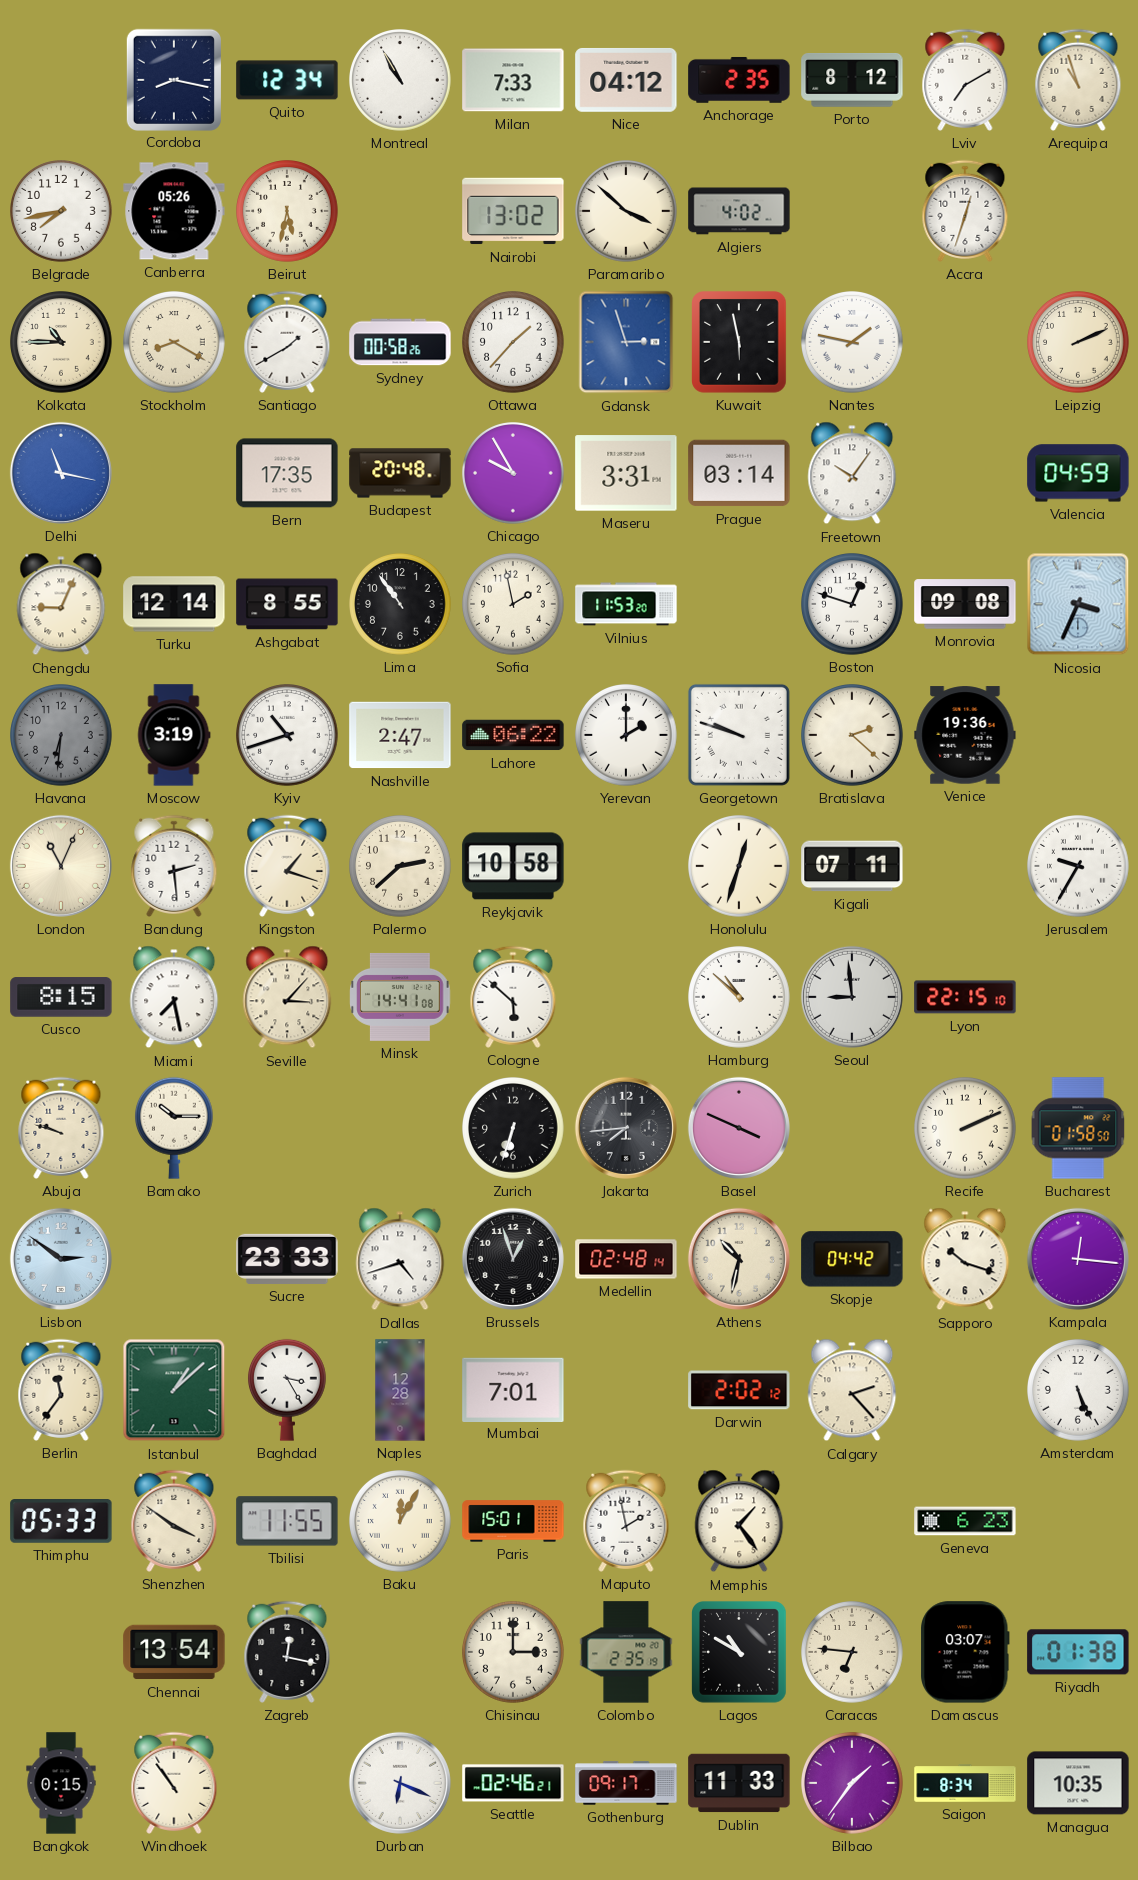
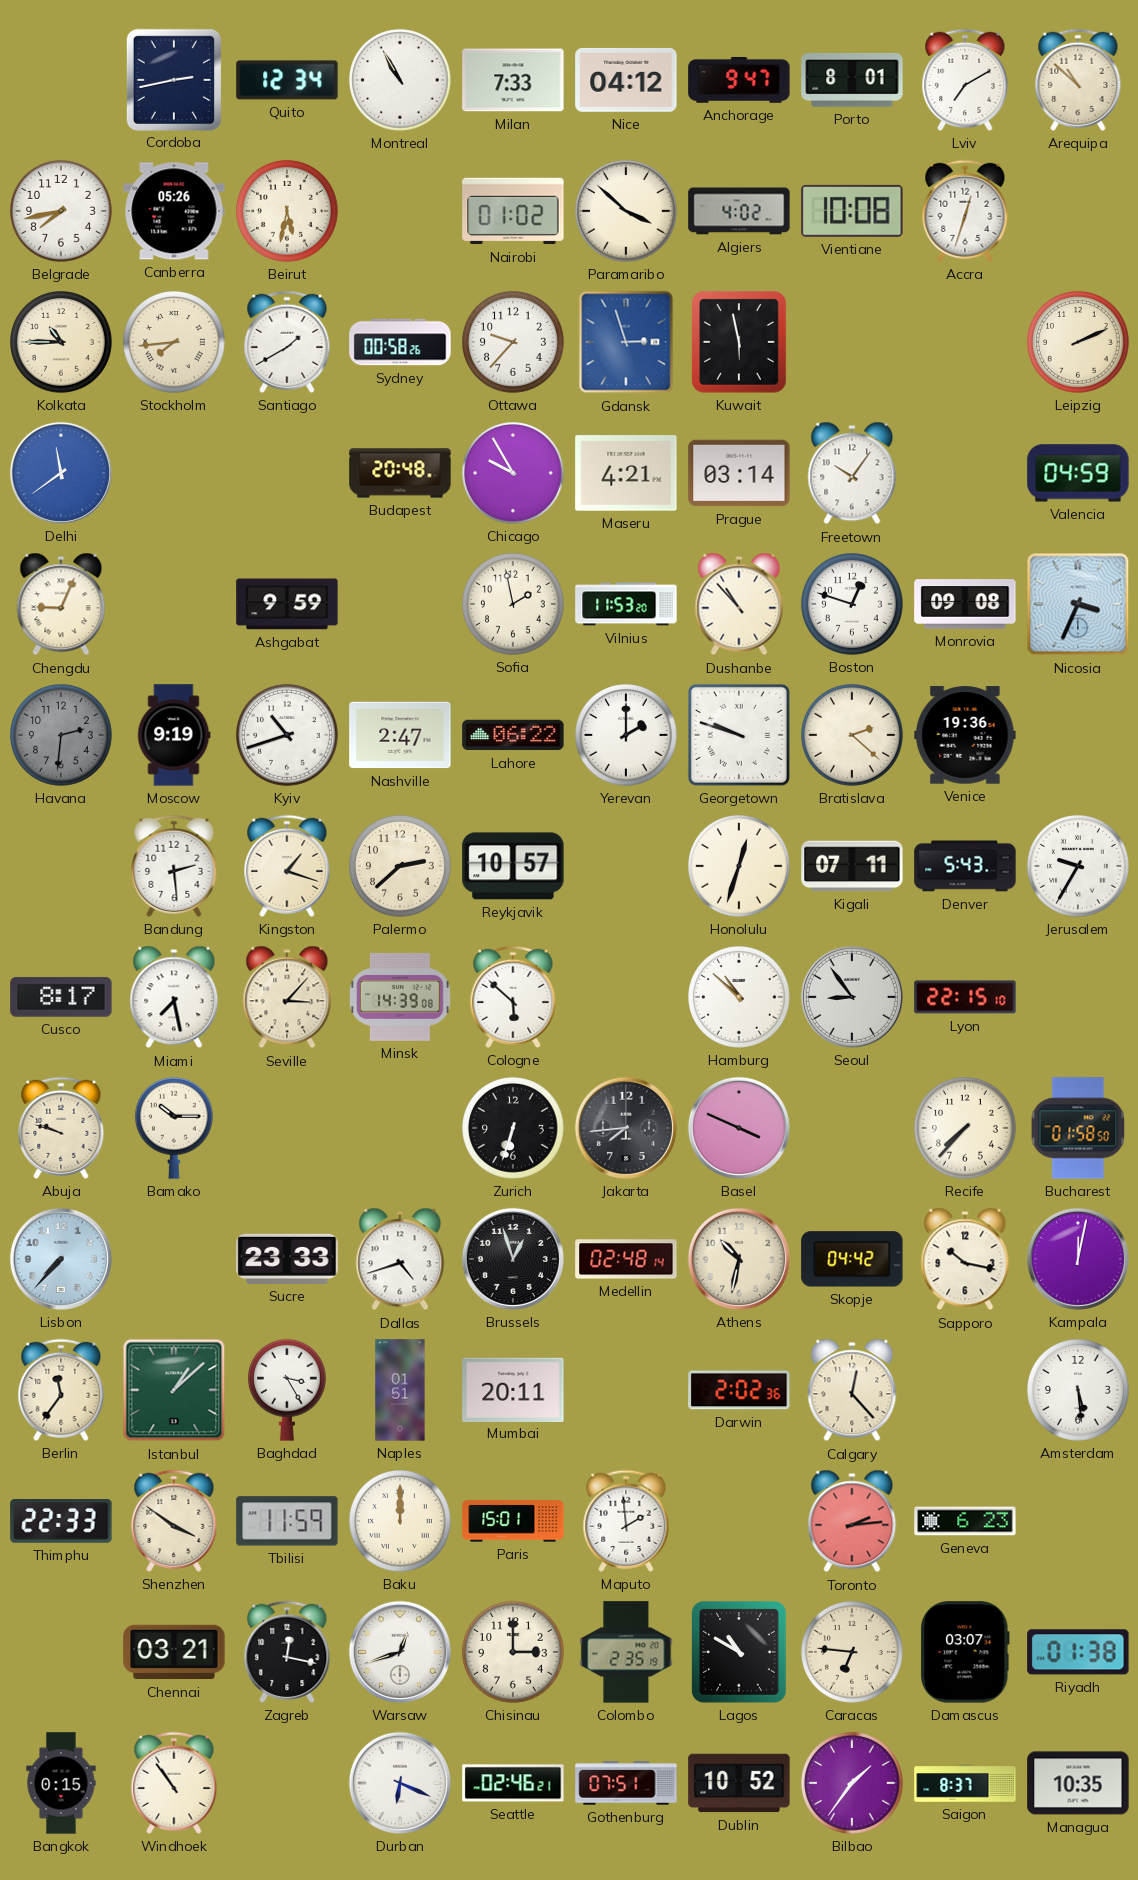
Cordoba: 8:17 -> 2:43 (174, 79)
Anchorage: 2:35 -> 9:47 (739, 80)
Porto: 8:12 -> 8:01 (852, 81)
Arequipa: 10:57 -> 10:52 (1078, 80)
Nairobi: 13:02 -> 01:02 (513, 211)
Vientiane: none -> 10:08 (852, 211)
Stockholm: 8:20 -> 7:44 (175, 343)
Ottawa: 1:37 -> 9:37 (514, 343)
Nantes: 1:47 -> none (853, 343)
Delhi: 11:17 -> 11:39 (61, 473)
Bern: 17:35 -> none (287, 473)
Maseru: 3:31 -> 4:21 (626, 473)
Turku: 12:14 -> none (174, 604)
Ashgabat: 8:55 -> 9:59 (287, 604)
Lima: 10:54 -> none (401, 605)
Dushanbe: none -> 10:53 (739, 604)
Havana: 6:31 -> 2:31 (62, 736)
Moscow: 3:19 -> 9:19 (174, 735)
London: 11:04 -> none (61, 866)
Reykjavik: 10:58 -> 10:57 (513, 866)
Denver: none -> 5:43 (965, 866)
Cusco: 8:15 -> 8:17 (61, 997)
Minsk: 14:41 -> 14:39 (400, 997)
Seoul: 8:59 -> 8:54 (852, 997)
Recife: 2:11 -> 7:37 (966, 1129)
Lisbon: 2:51 -> 7:37 (61, 1259)
Sapporo: 10:18 -> 10:17 (965, 1259)
Kampala: 12:16 -> 12:02 (1078, 1259)
Naples: 12:28 -> 01:51 (400, 1390)
Mumbai: 7:01 -> 20:11 (513, 1389)
Darwin: 2:02:12 -> 2:02:36 (739, 1390)
Calgary: 2:23 -> 12:23 (852, 1390)
Amsterdam: 5:26 -> 5:29 (1079, 1391)
Thimphu: 05:33 -> 22:33 (61, 1522)
Tbilisi: 11:55 -> 11:59 (287, 1521)
Baku: 12:05 -> 12:00 (401, 1522)
Maputo: 1:58 -> 1:59 (626, 1521)
Memphis: 1:24 -> none (739, 1521)
Toronto: none -> 2:14 (852, 1521)
Chennai: 13:54 -> 03:21 (174, 1652)
Warsaw: none -> 12:42 (400, 1652)
Gothenburg: 09:17 -> 07:51 (626, 1783)
Dublin: 11:33 -> 10:52 (739, 1783)
Saigon: 8:34 -> 8:37 (965, 1783)
